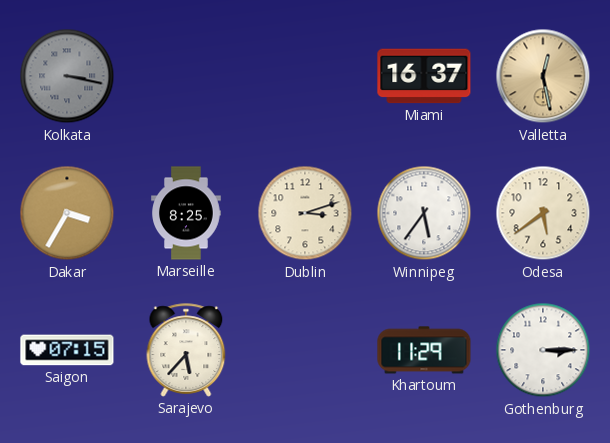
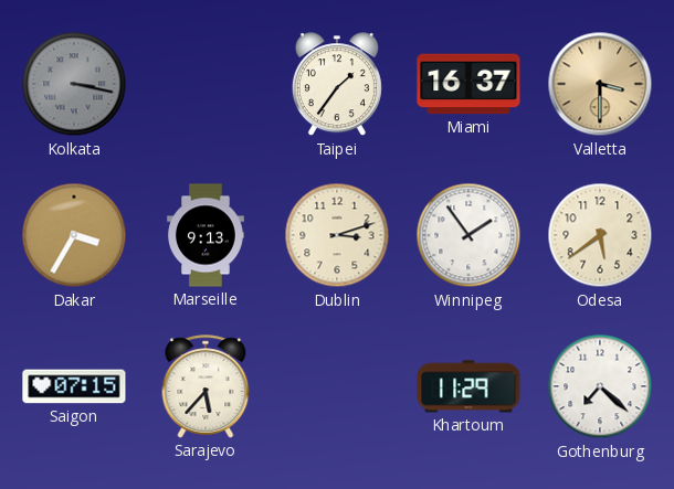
Taipei: none -> 1:36 (337, 85)
Valletta: 12:28 -> 3:30 (600, 84)
Marseille: 8:25 -> 9:13 (206, 235)
Winnipeg: 5:36 -> 1:54 (468, 235)
Gothenburg: 3:15 -> 7:22 (600, 386)
